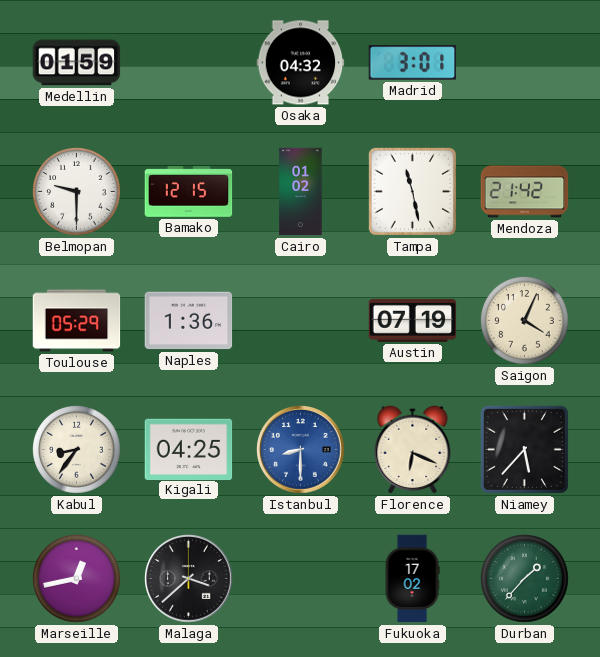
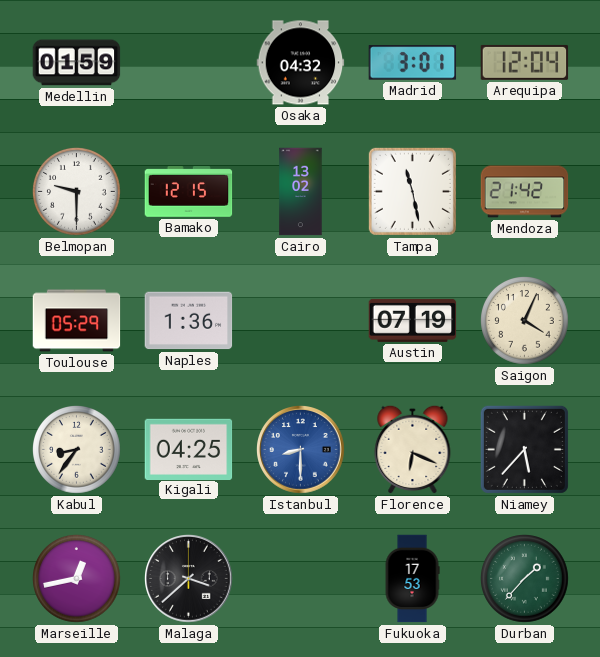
Arequipa: none -> 12:04 (525, 62)
Cairo: 01:02 -> 13:02 (301, 192)
Fukuoka: 17:02 -> 17:53 (412, 579)
